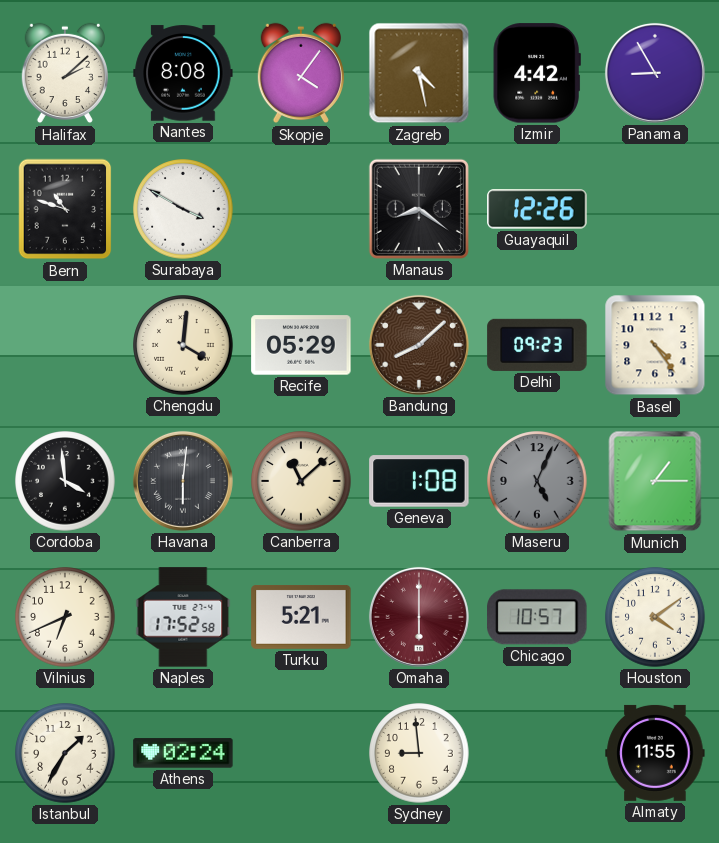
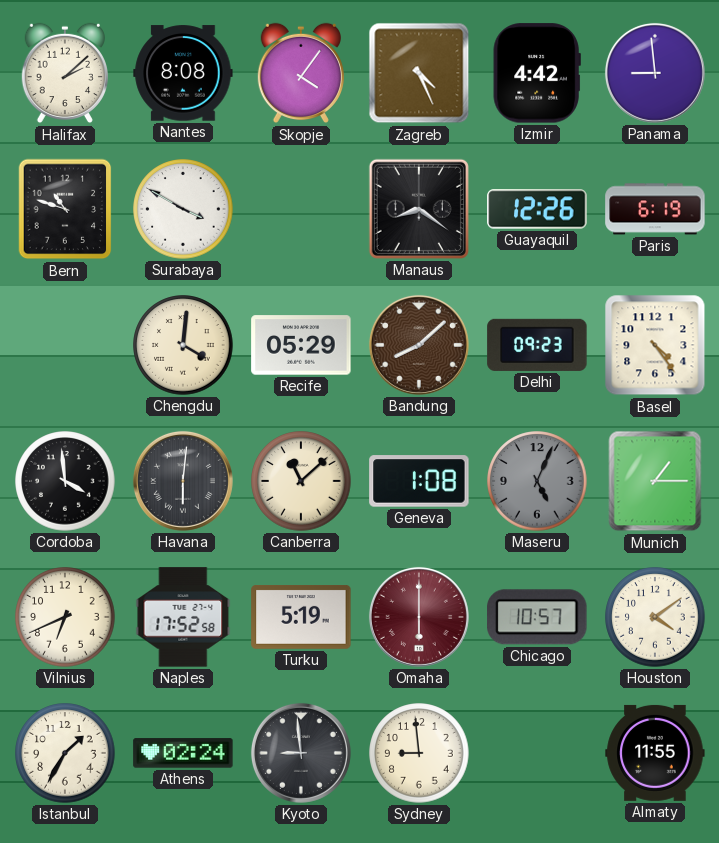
Zagreb: 4:28 -> 4:26 (419, 73)
Panama: 8:55 -> 8:59 (655, 73)
Paris: none -> 6:19 (655, 209)
Turku: 5:21 -> 5:19 (301, 618)
Kyoto: none -> 8:59 (301, 753)
